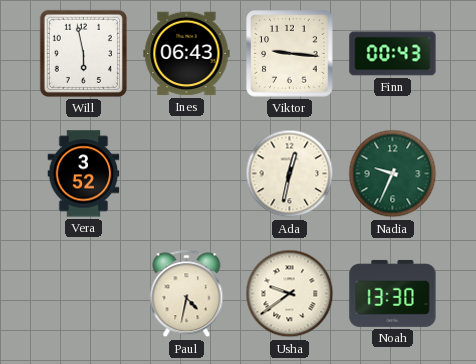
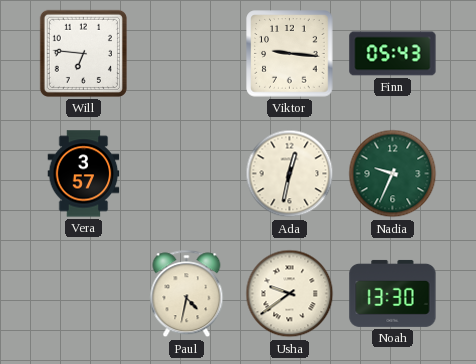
Will: 5:58 -> 6:46 (83, 53)
Ines: 06:43 -> none (187, 54)
Finn: 00:43 -> 05:43 (393, 54)
Vera: 3:52 -> 3:57 (84, 174)
